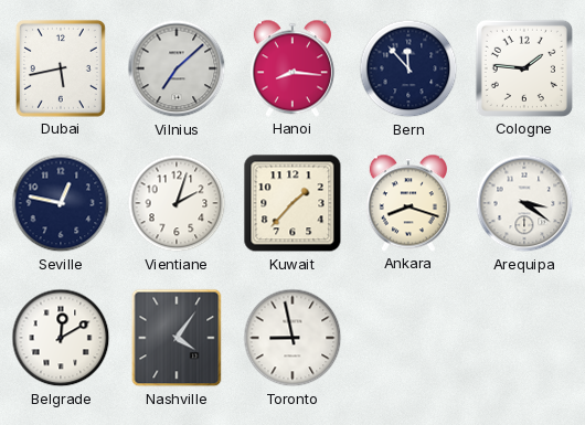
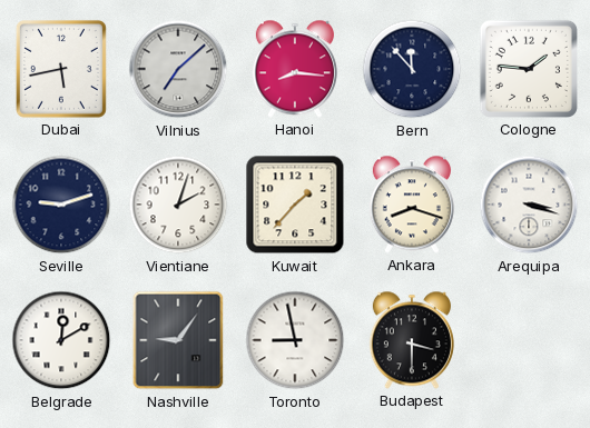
Seville: 12:47 -> 9:12 (61, 205)
Arequipa: 3:21 -> 3:18 (529, 205)
Nashville: 4:06 -> 9:06 (178, 340)
Budapest: none -> 3:30 (412, 340)
